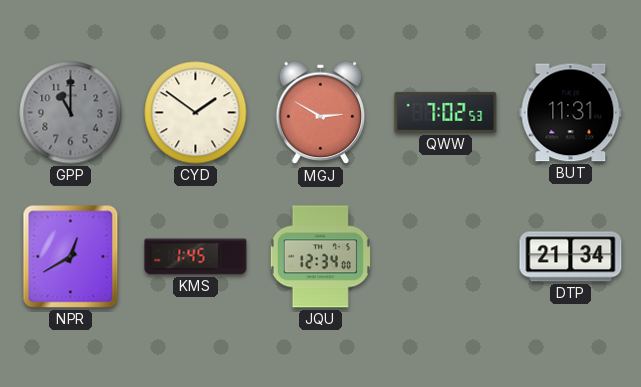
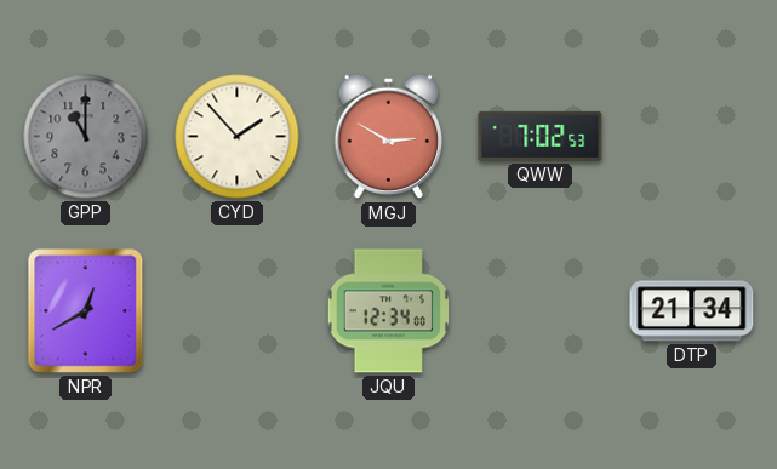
CYD: 1:51 -> 1:53 (238, 137)
BUT: 11:31 -> none (571, 113)
KMS: 1:45 -> none (196, 257)
